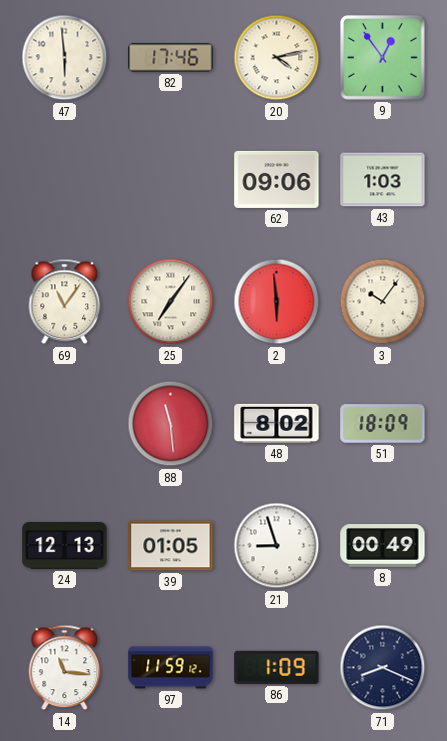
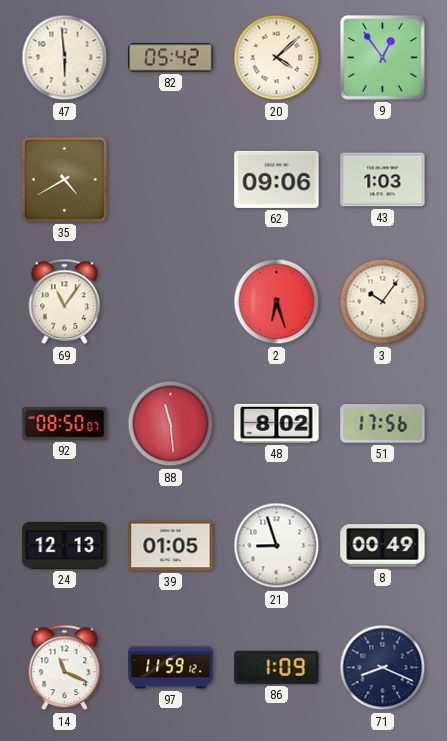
82: 17:46 -> 05:42 (171, 58)
20: 4:13 -> 4:08 (277, 58)
35: none -> 4:40 (64, 179)
25: 7:06 -> none (171, 302)
2: 5:59 -> 6:27 (277, 302)
92: none -> 08:50 (65, 424)
51: 18:09 -> 17:56 (383, 424)
14: 11:16 -> 11:19 (65, 668)
